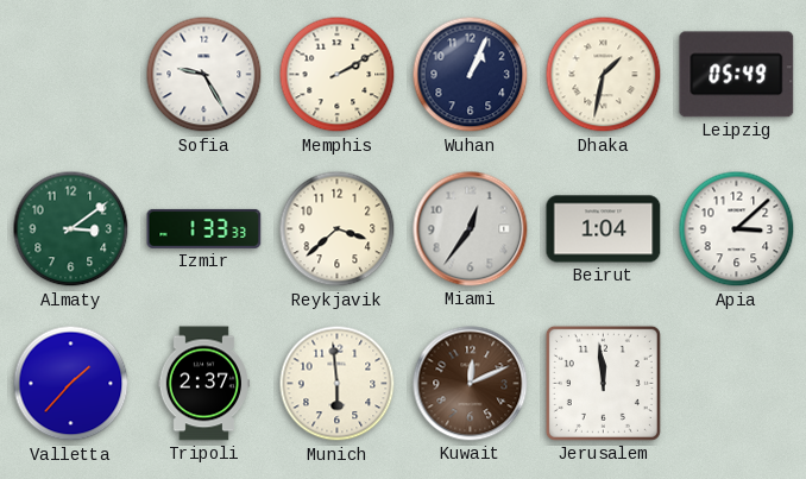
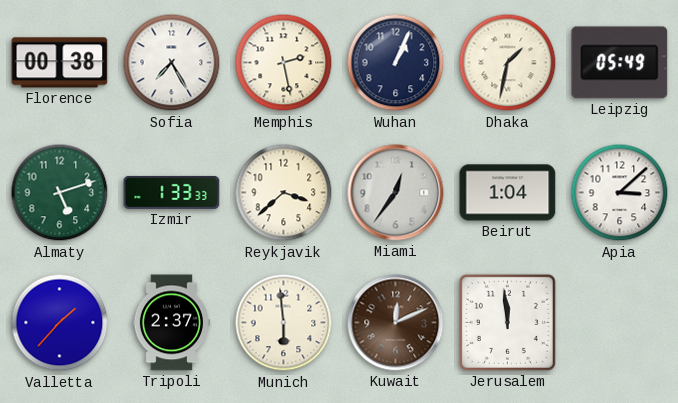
Florence: none -> 00:38 (60, 63)
Sofia: 9:25 -> 7:25 (172, 63)
Memphis: 2:10 -> 2:28 (284, 63)
Almaty: 3:09 -> 5:12 (60, 193)
